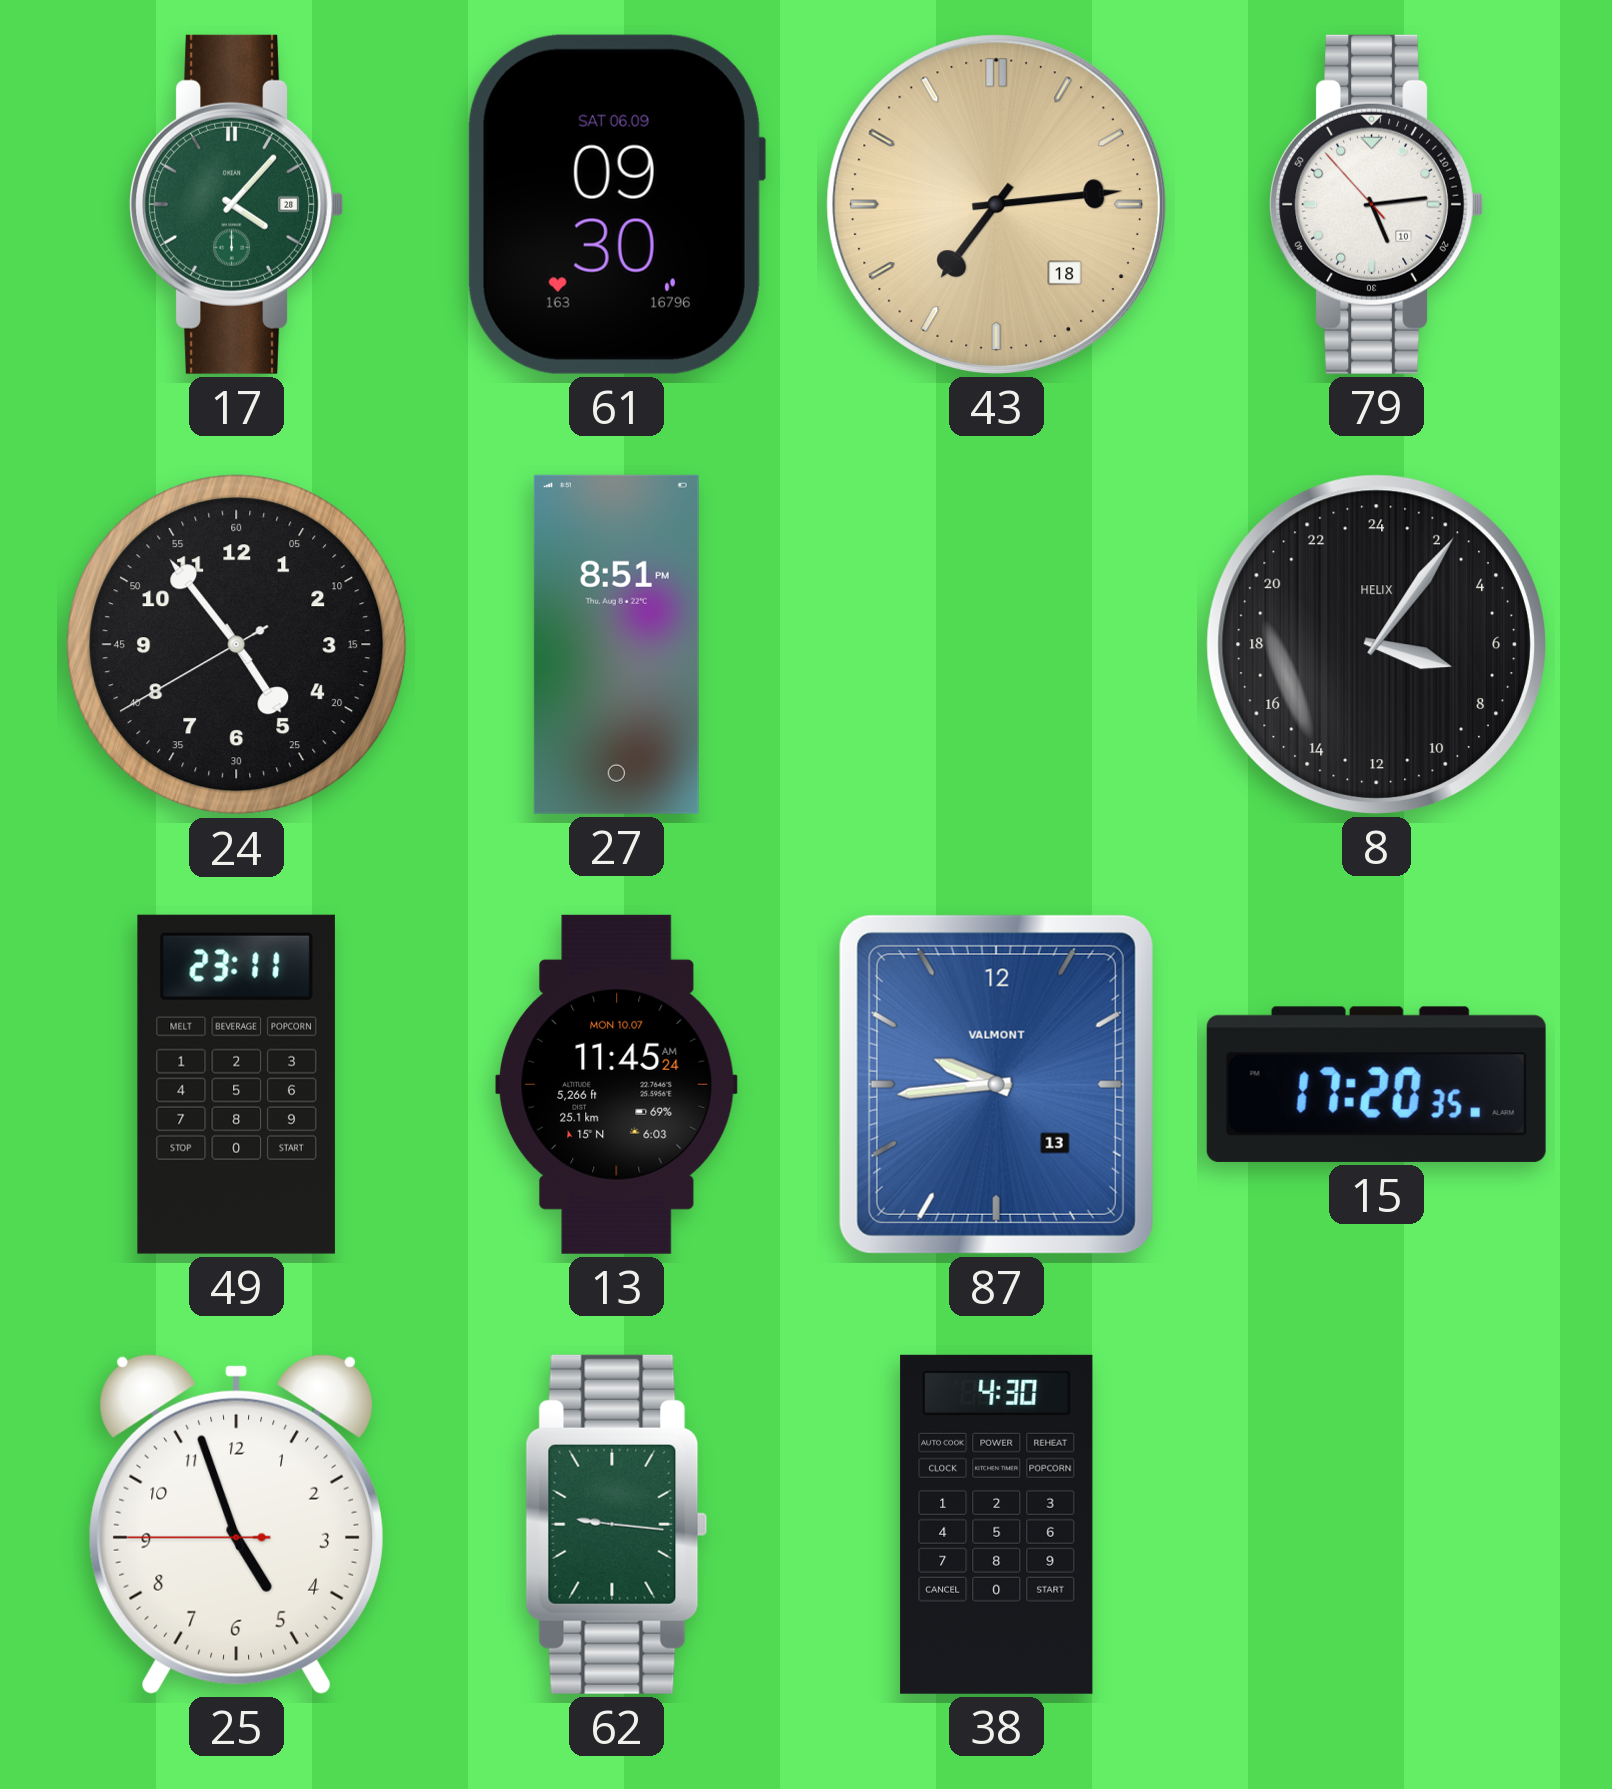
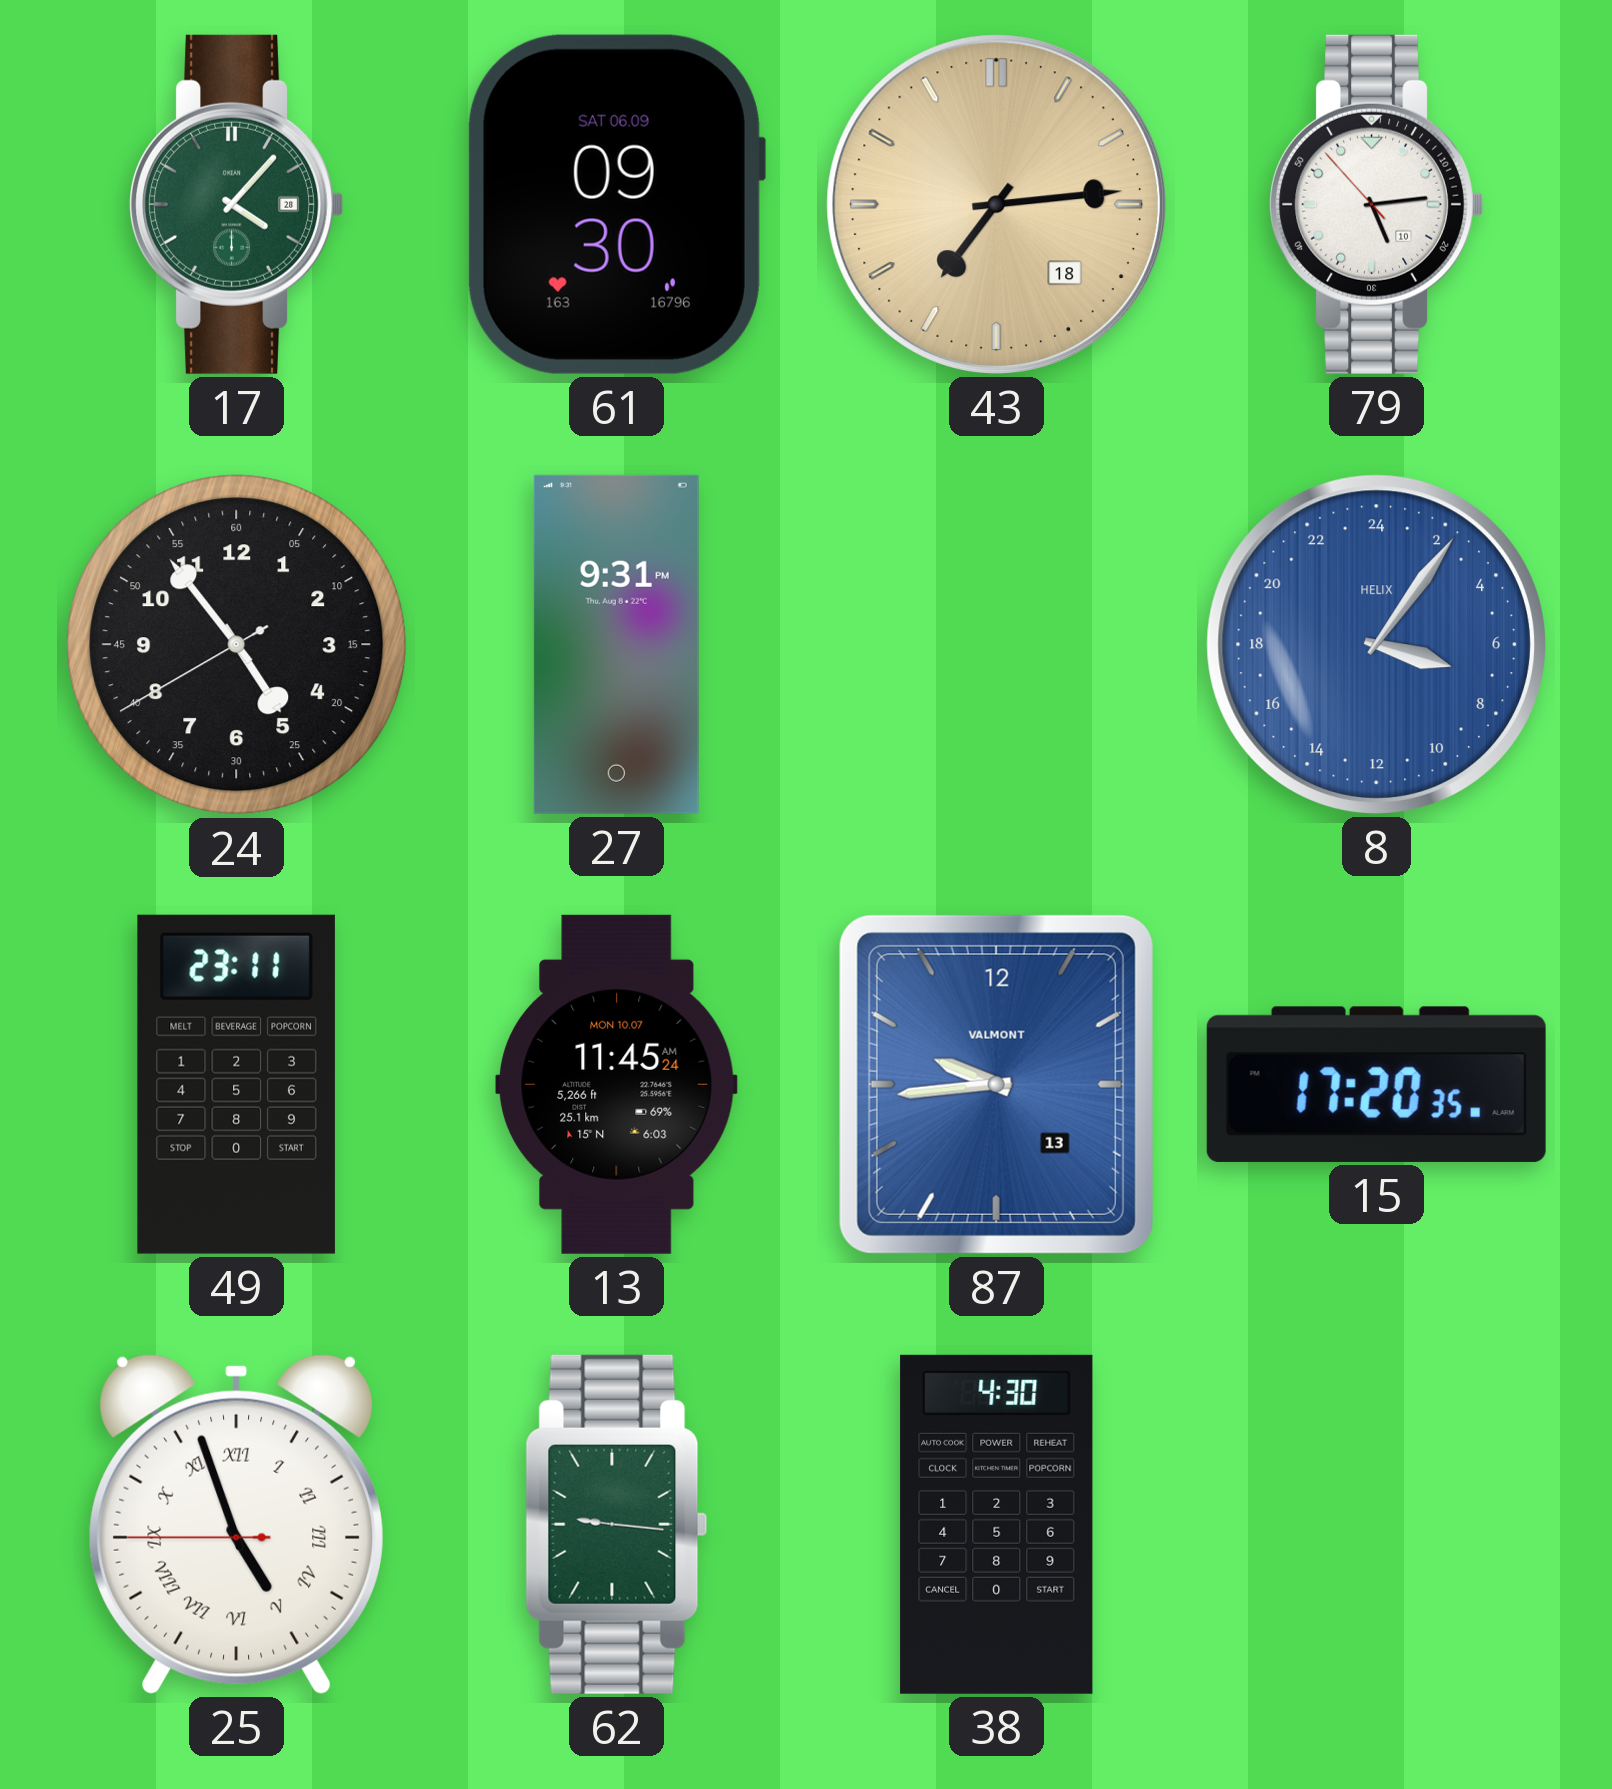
27: 8:51 -> 9:31 (616, 644)
8 dial: black -> blue (1376, 644)
25 numerals: Arabic -> Roman (236, 1524)
